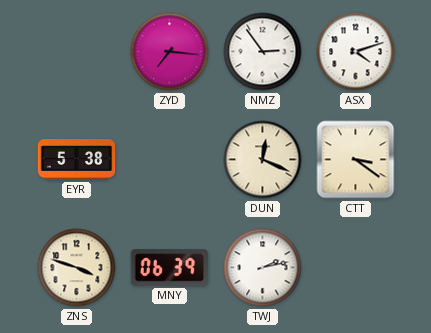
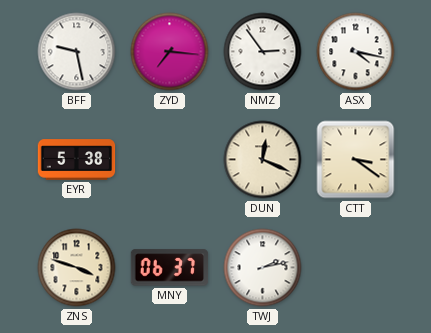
BFF: none -> 9:28 (77, 52)
ASX: 4:12 -> 4:17 (356, 52)
MNY: 06:39 -> 06:37 (170, 268)
